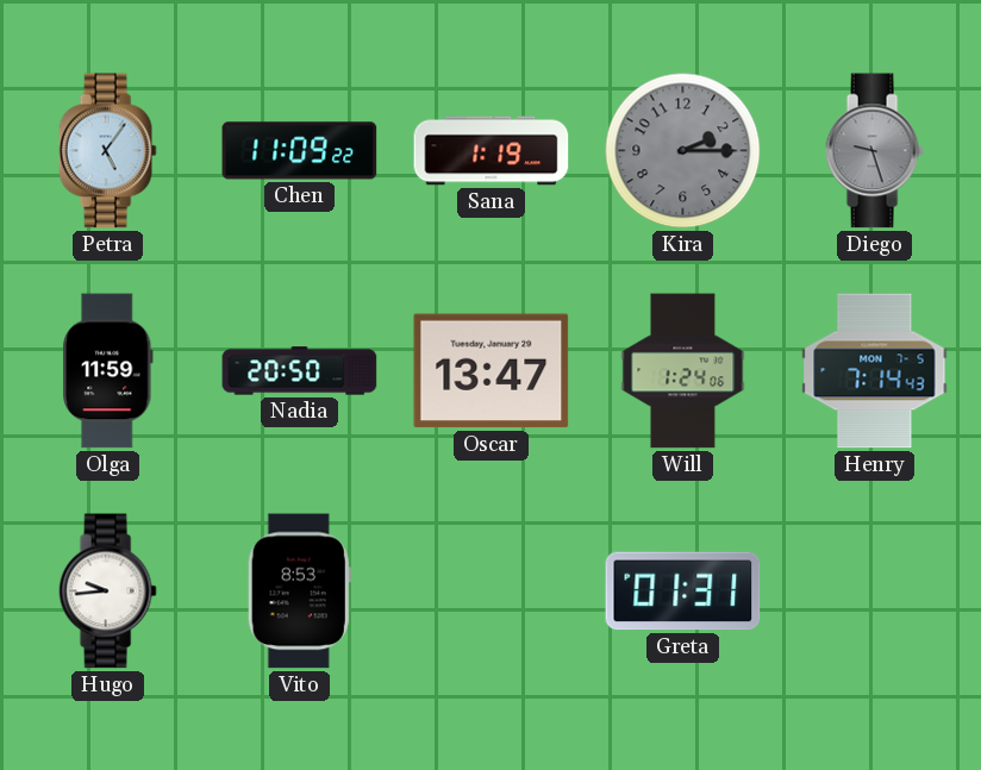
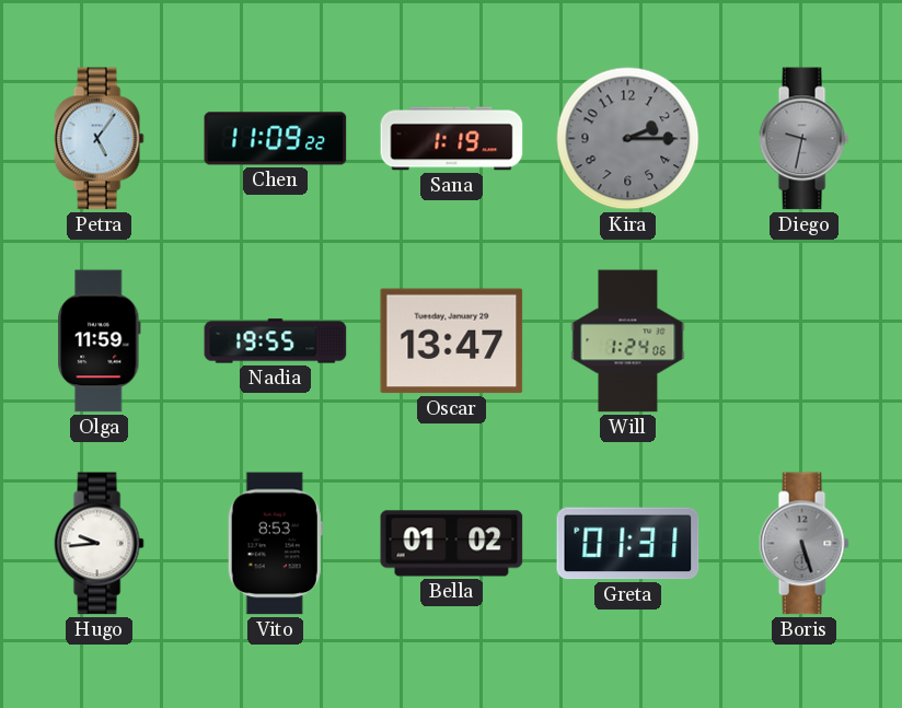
Diego: 9:27 -> 9:32 (803, 139)
Nadia: 20:50 -> 19:55 (276, 341)
Henry: 7:14 -> none (875, 371)
Bella: none -> 01:02 (452, 544)
Boris: none -> 5:27 (803, 544)
